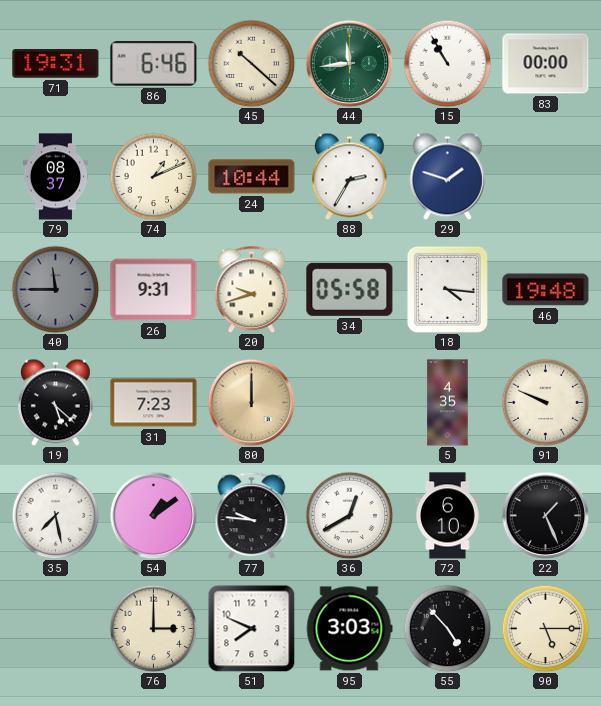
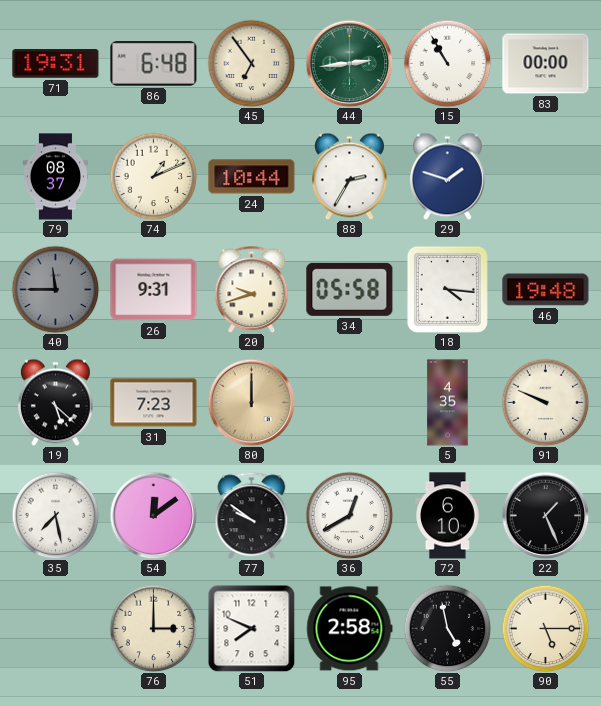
86: 6:46 -> 6:48 (154, 64)
45: 10:22 -> 6:54 (251, 63)
44: 11:44 -> 2:44 (349, 63)
54: 1:09 -> 12:09 (153, 515)
77: 9:46 -> 9:51 (252, 515)
95: 3:03 -> 2:58 (349, 629)
55: 4:53 -> 4:58 (447, 628)
